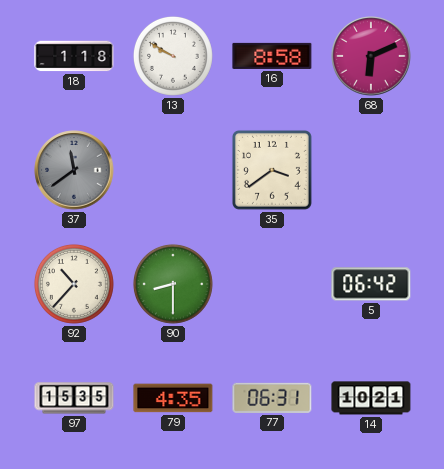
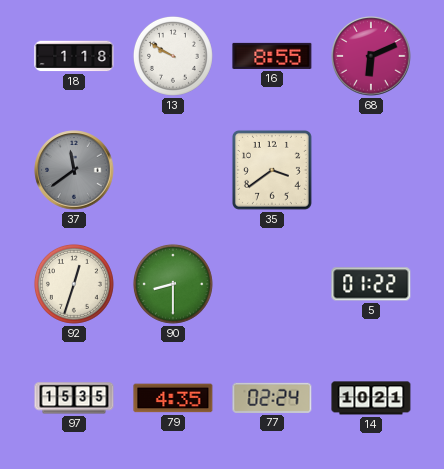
16: 8:58 -> 8:55 (272, 56)
92: 10:37 -> 12:33 (74, 284)
5: 06:42 -> 01:22 (371, 284)
77: 06:31 -> 02:24 (272, 398)
